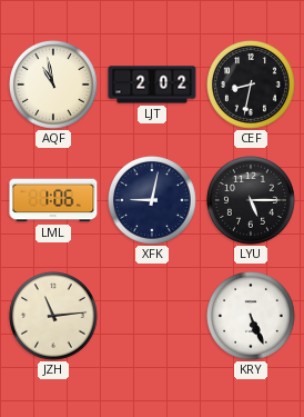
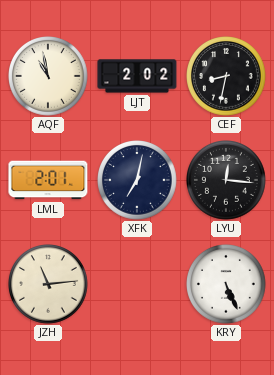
LML: 1:06 -> 2:01 (48, 180)
XFK: 9:02 -> 7:02 (138, 181)
LYU: 5:15 -> 12:16 (227, 181)
